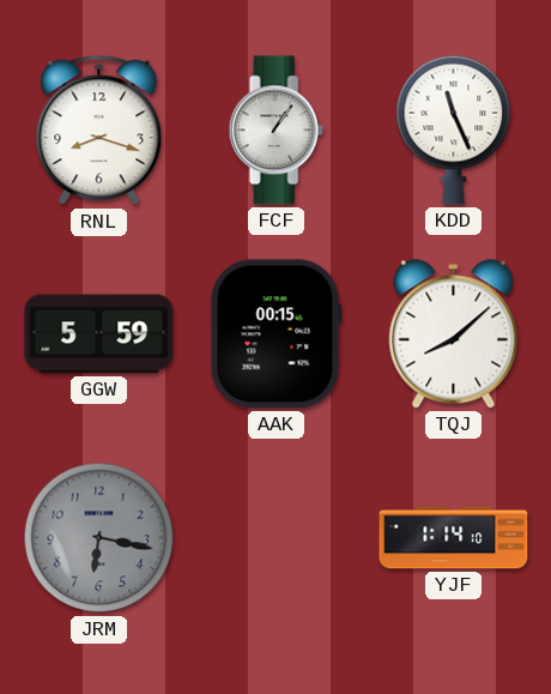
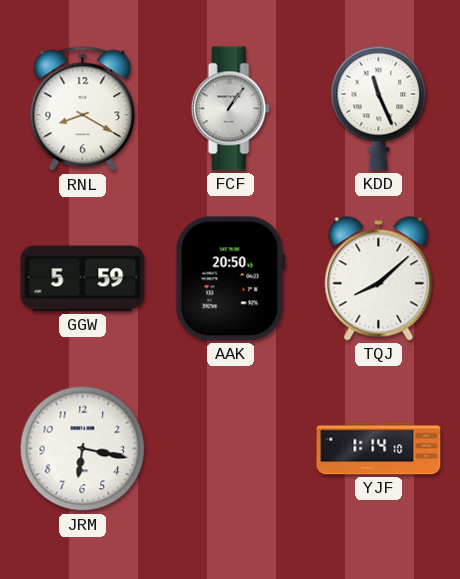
RNL: 8:18 -> 8:20 (83, 109)
AAK: 00:15 -> 20:50 (230, 279)
JRM dial: grey -> white (83, 449)
